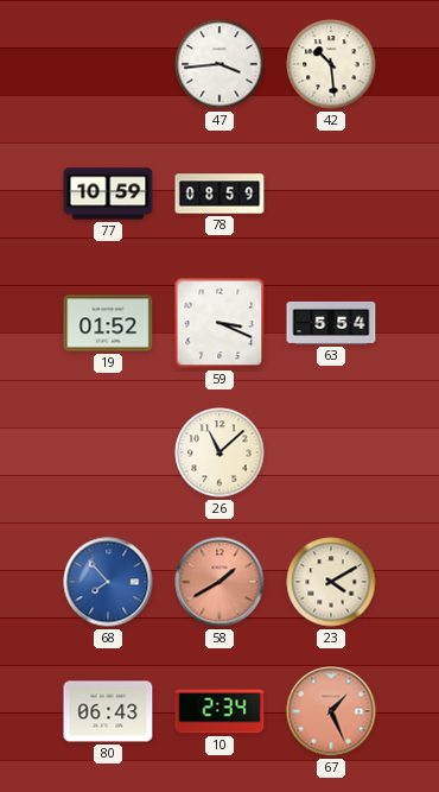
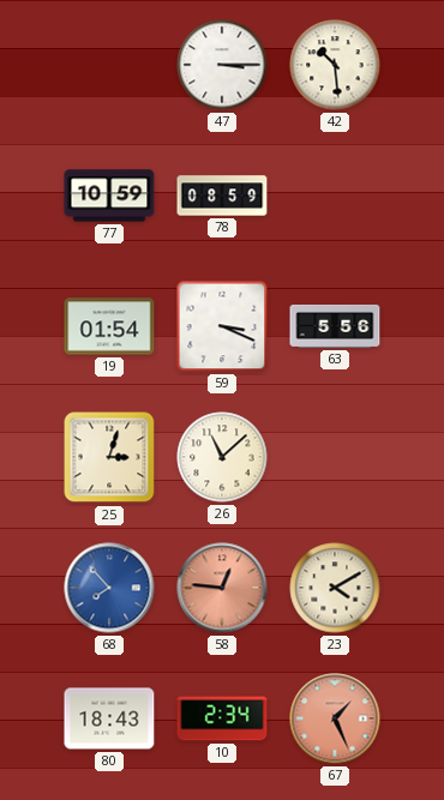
47: 3:44 -> 3:15 (222, 65)
19: 01:52 -> 01:54 (109, 326)
63: 5:54 -> 5:56 (335, 326)
25: none -> 3:03 (109, 457)
58: 1:40 -> 12:46 (222, 588)
80: 06:43 -> 18:43 (109, 718)
